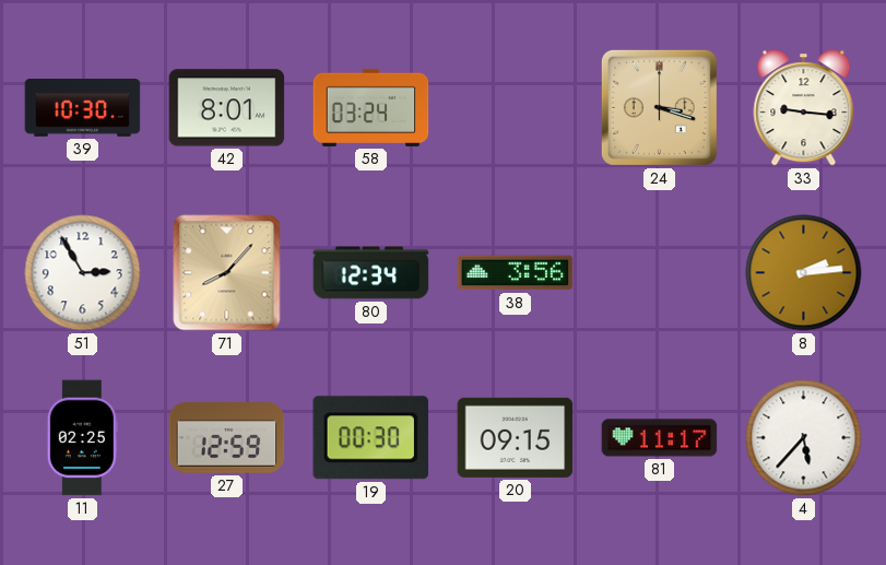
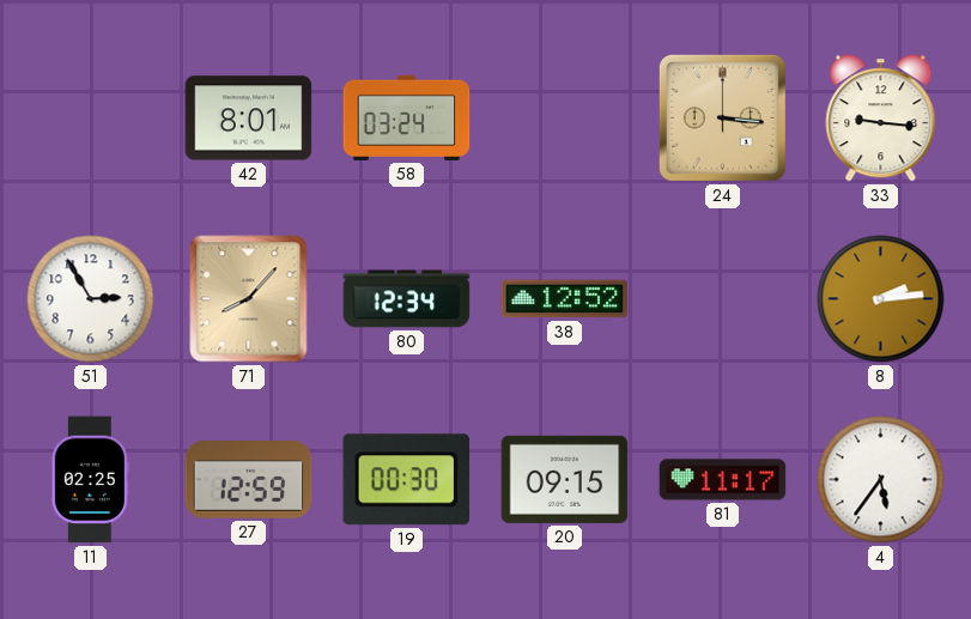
39: 10:30 -> none (83, 108)
24: 3:18 -> 3:16 (722, 117)
38: 3:56 -> 12:52 (565, 299)
4: 5:37 -> 5:36 (881, 480)
